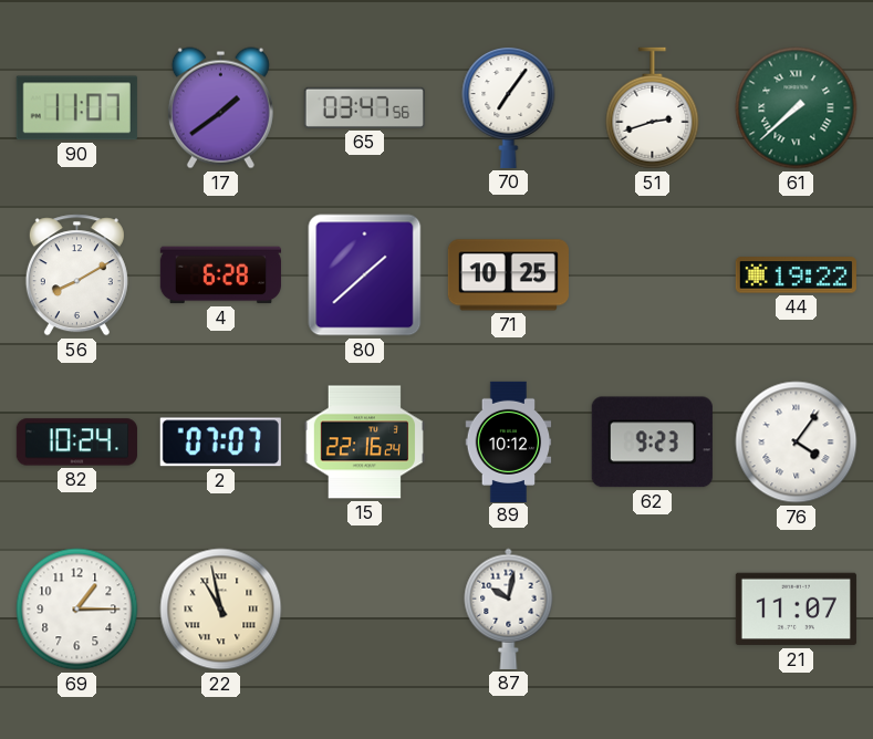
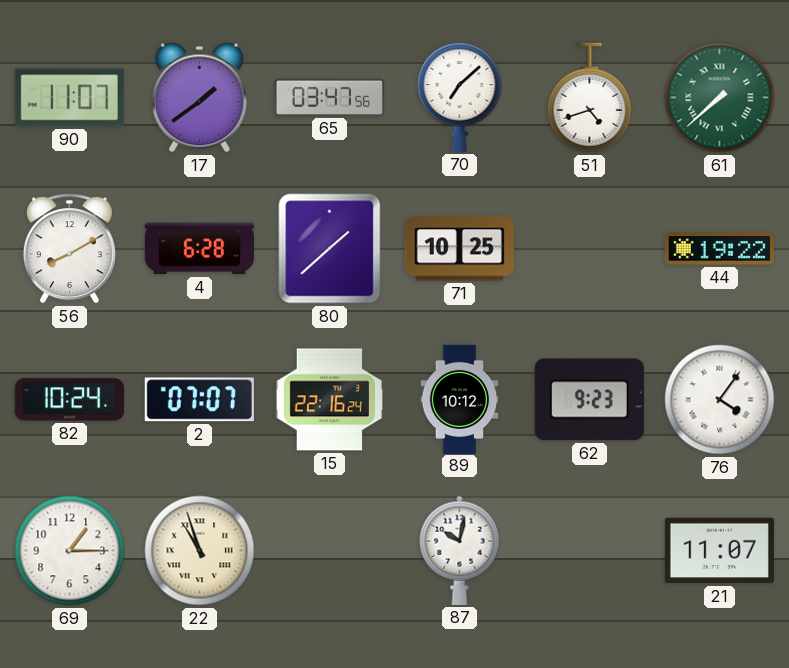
70: 7:06 -> 7:08 (460, 98)
51: 2:42 -> 4:42 (590, 98)
22: 10:58 -> 10:57 (200, 551)
